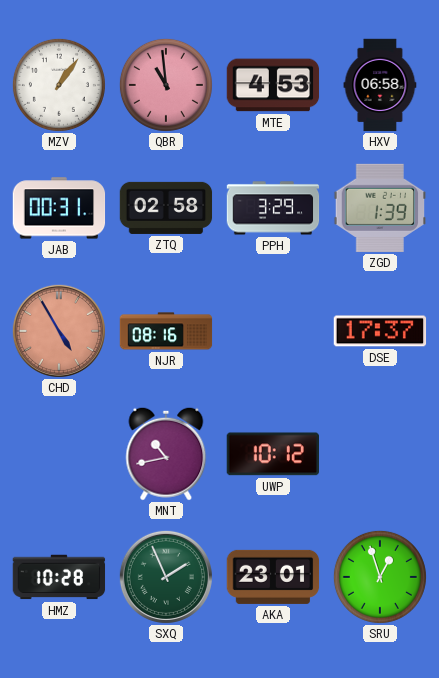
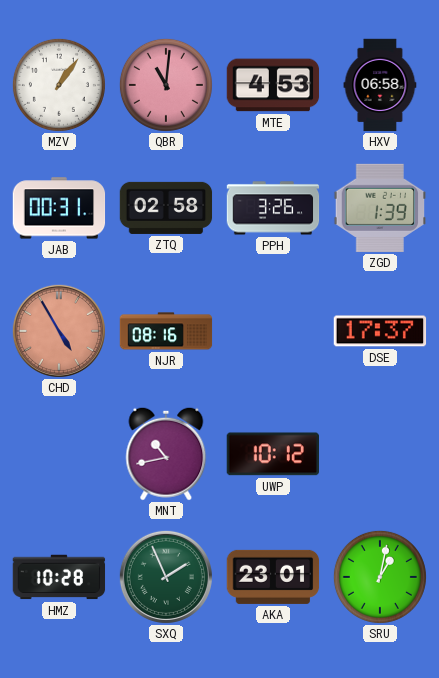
QBR: 10:59 -> 11:01 (166, 85)
PPH: 3:29 -> 3:26 (273, 208)
SRU: 12:57 -> 1:02 (380, 577)
